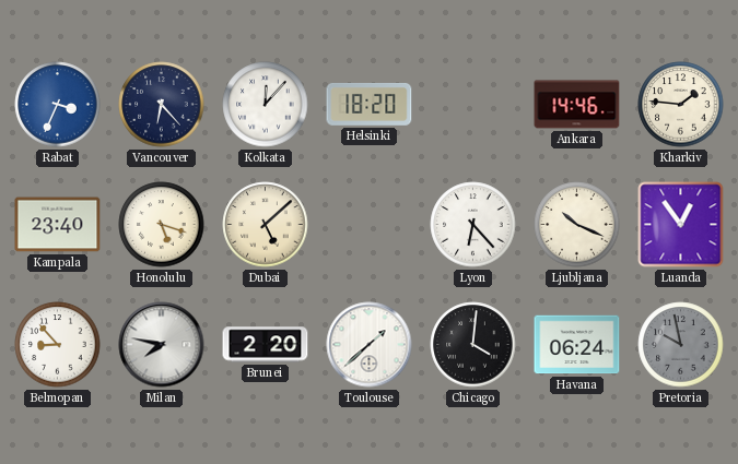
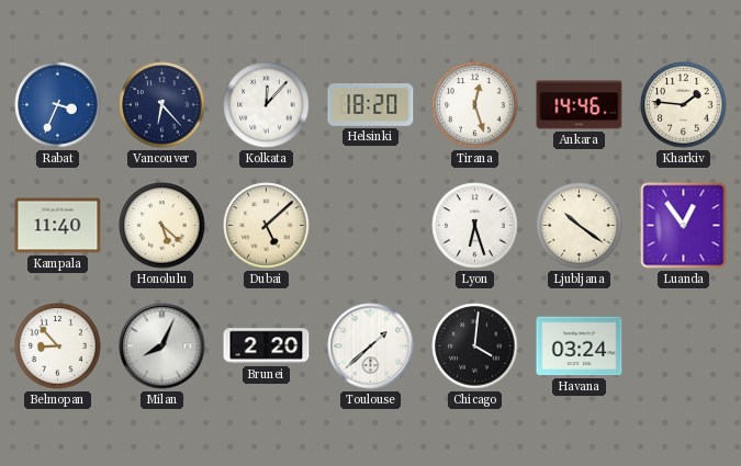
Tirana: none -> 12:27 (475, 105)
Kampala: 23:40 -> 11:40 (58, 226)
Honolulu: 5:18 -> 5:22 (162, 226)
Lyon: 6:23 -> 6:27 (475, 226)
Ljubljana: 10:19 -> 10:21 (580, 226)
Milan: 7:47 -> 8:04 (162, 346)
Havana: 06:24 -> 03:24 (580, 346)
Pretoria: 9:58 -> none (681, 345)
